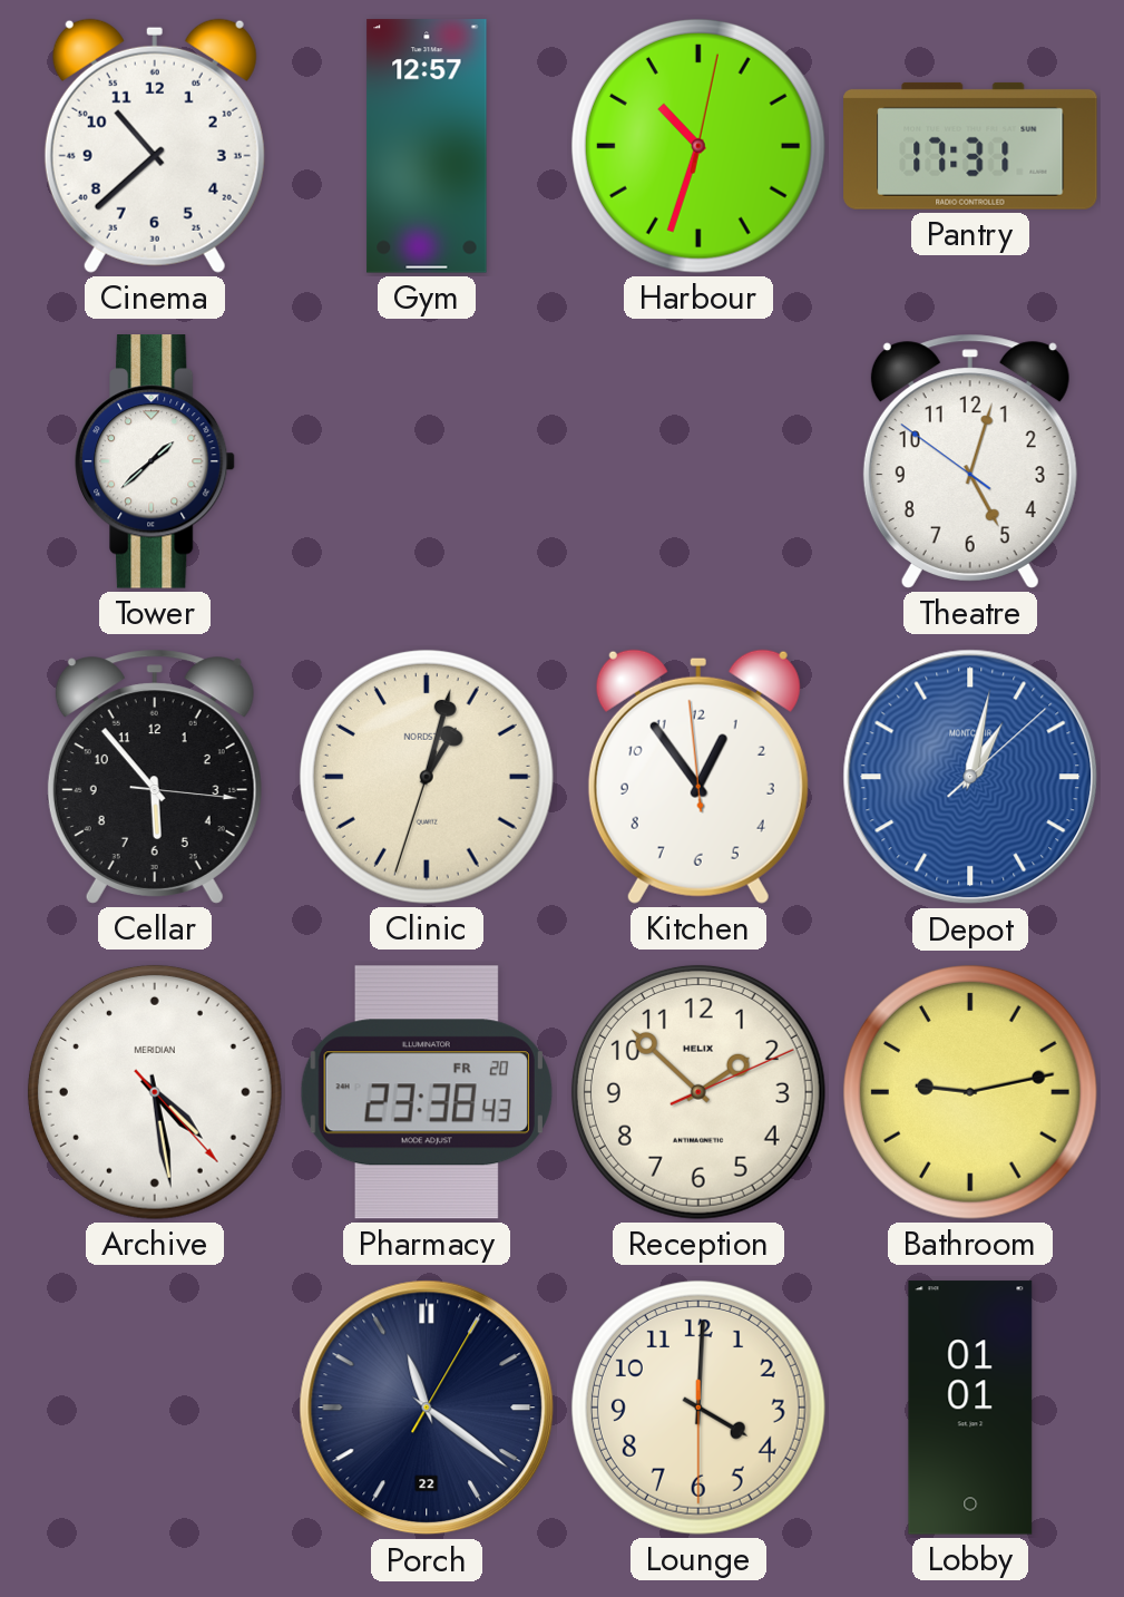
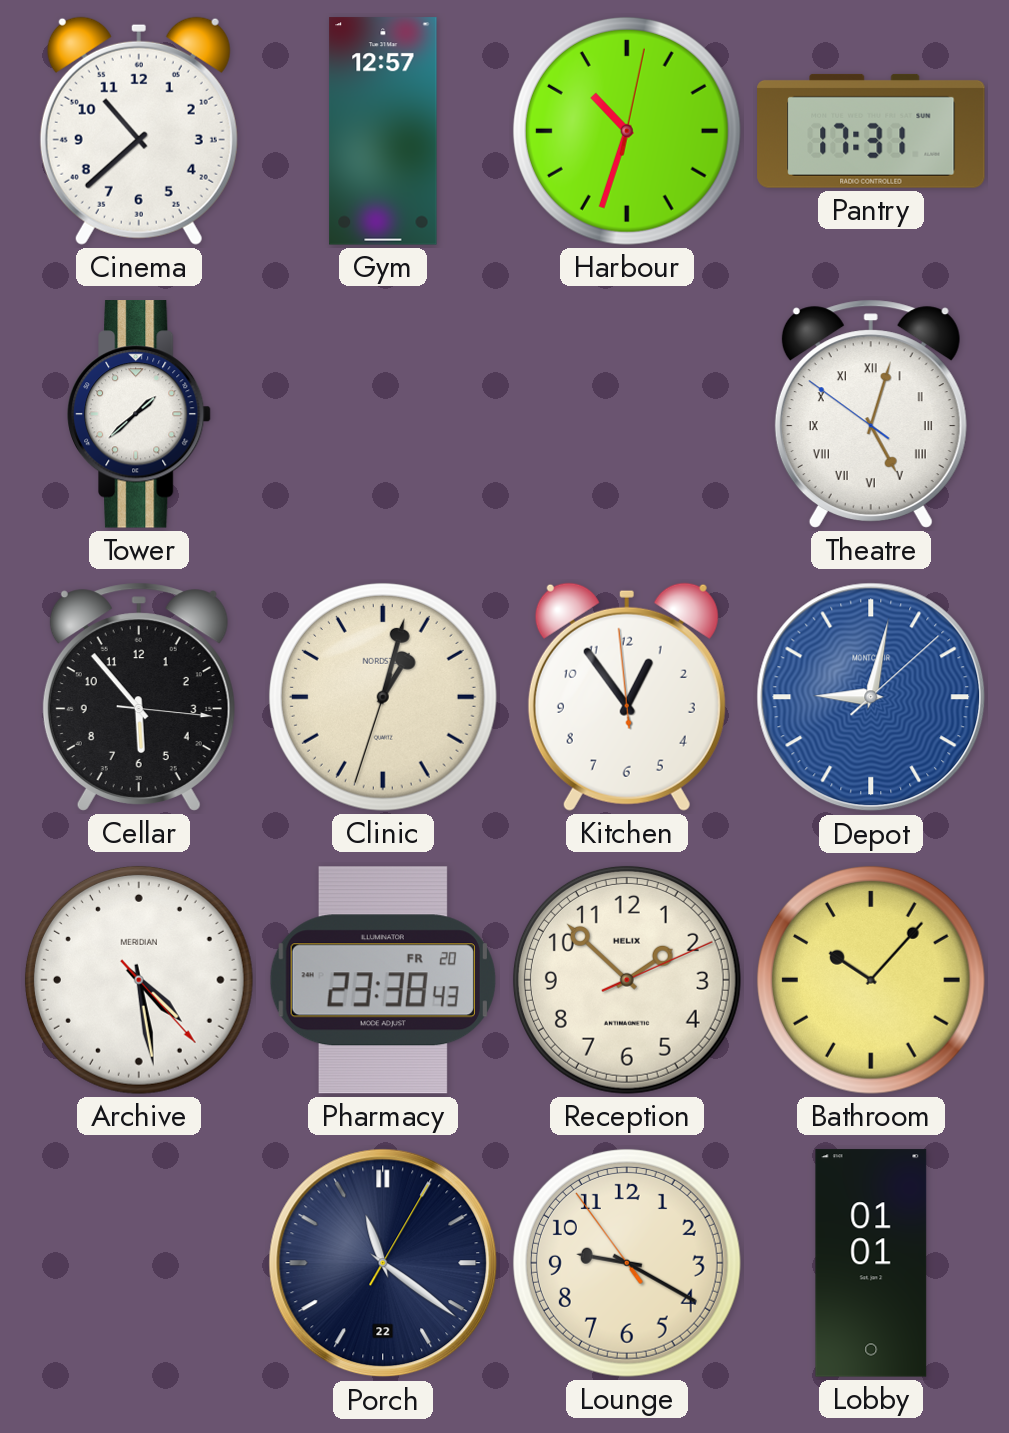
Theatre numerals: Arabic -> Roman (871, 414)
Depot: 1:02 -> 9:02 (871, 697)
Bathroom: 9:13 -> 10:07 (871, 980)
Lounge: 4:00 -> 9:19 (627, 1263)
